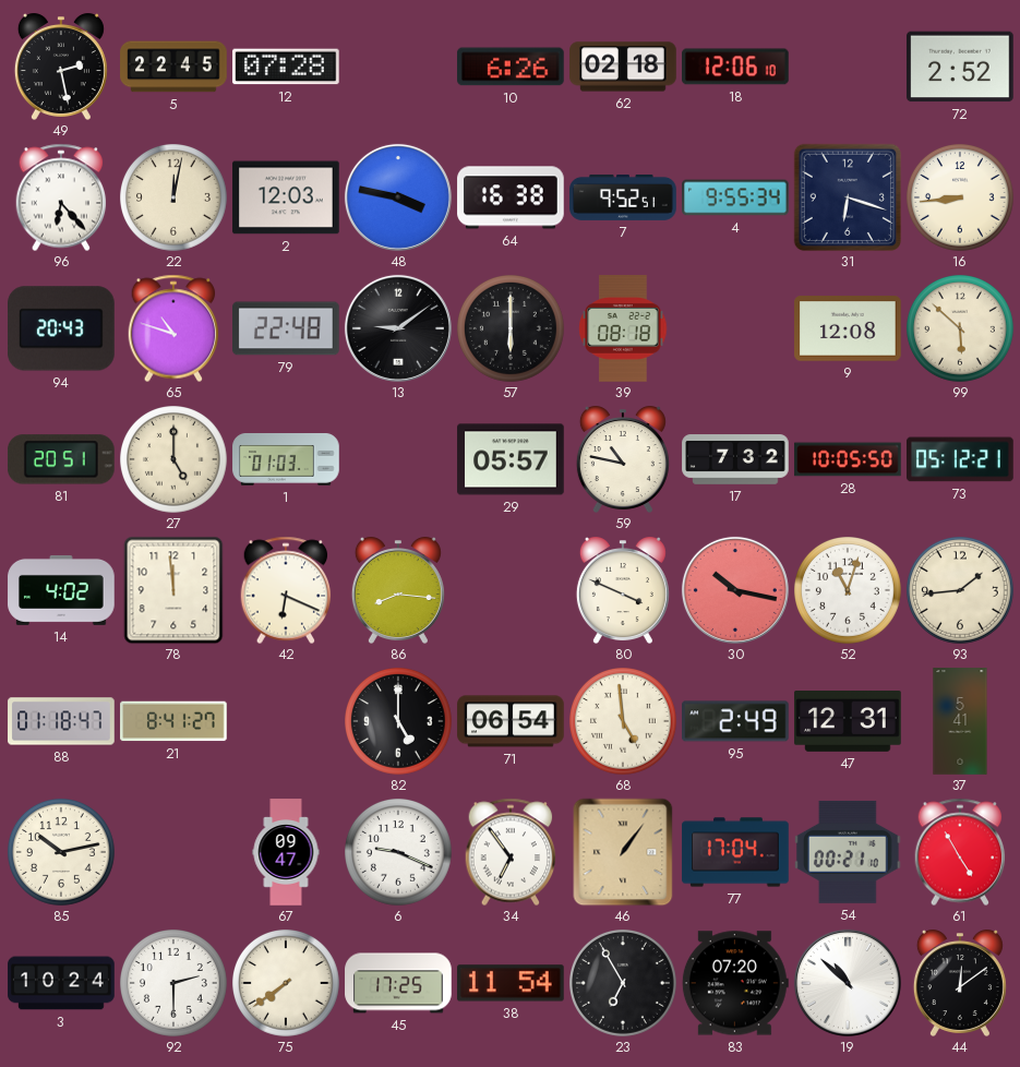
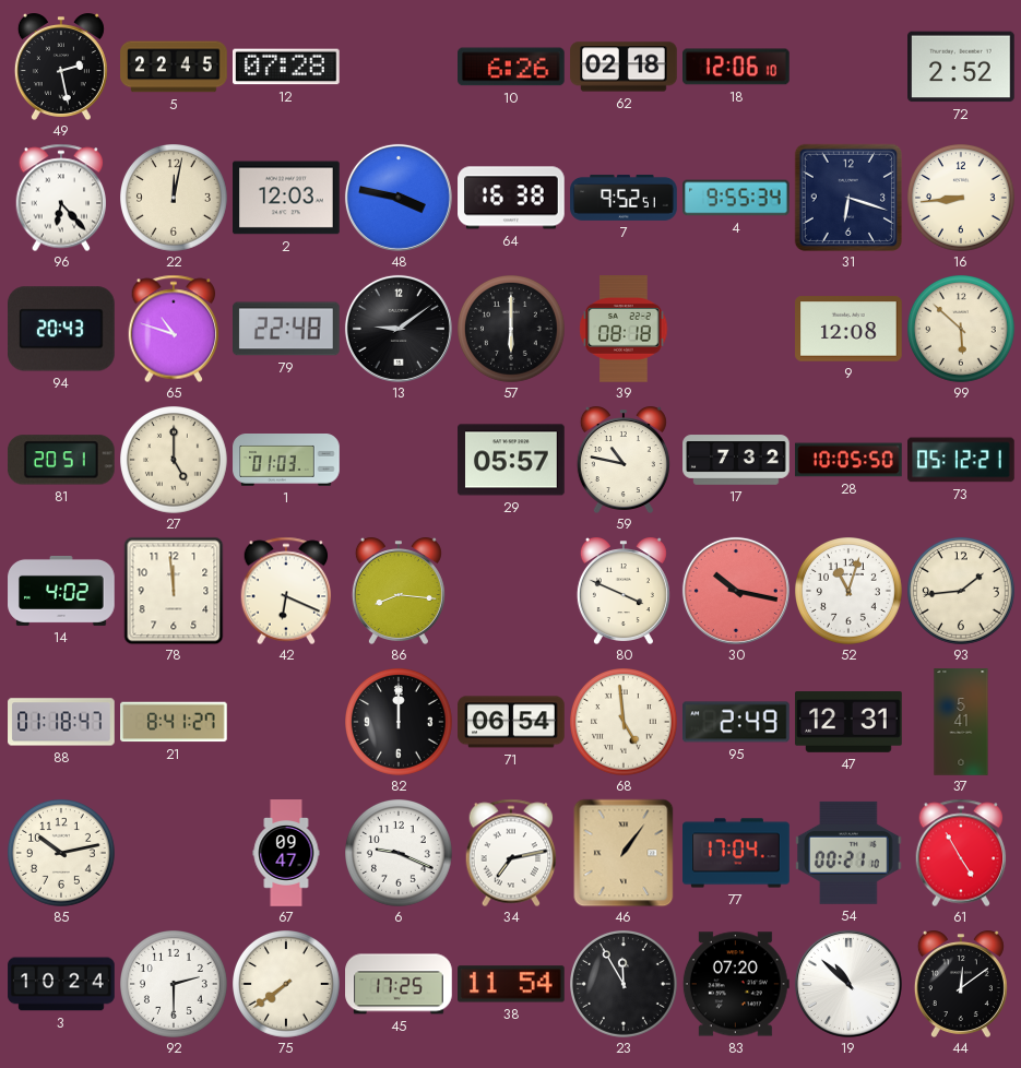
82: 5:00 -> 12:00 (400, 723)
34: 6:54 -> 7:13 (511, 853)
23: 6:55 -> 11:55 (625, 985)
